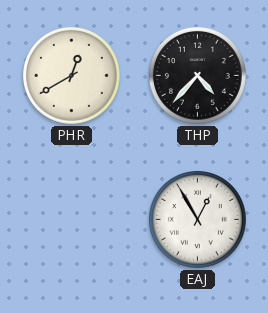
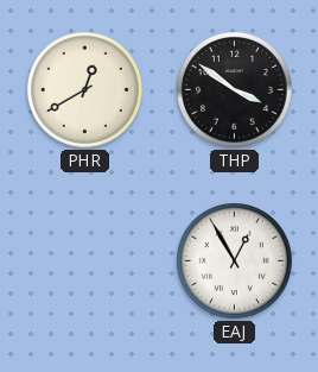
THP: 4:37 -> 3:51 (234, 89)
